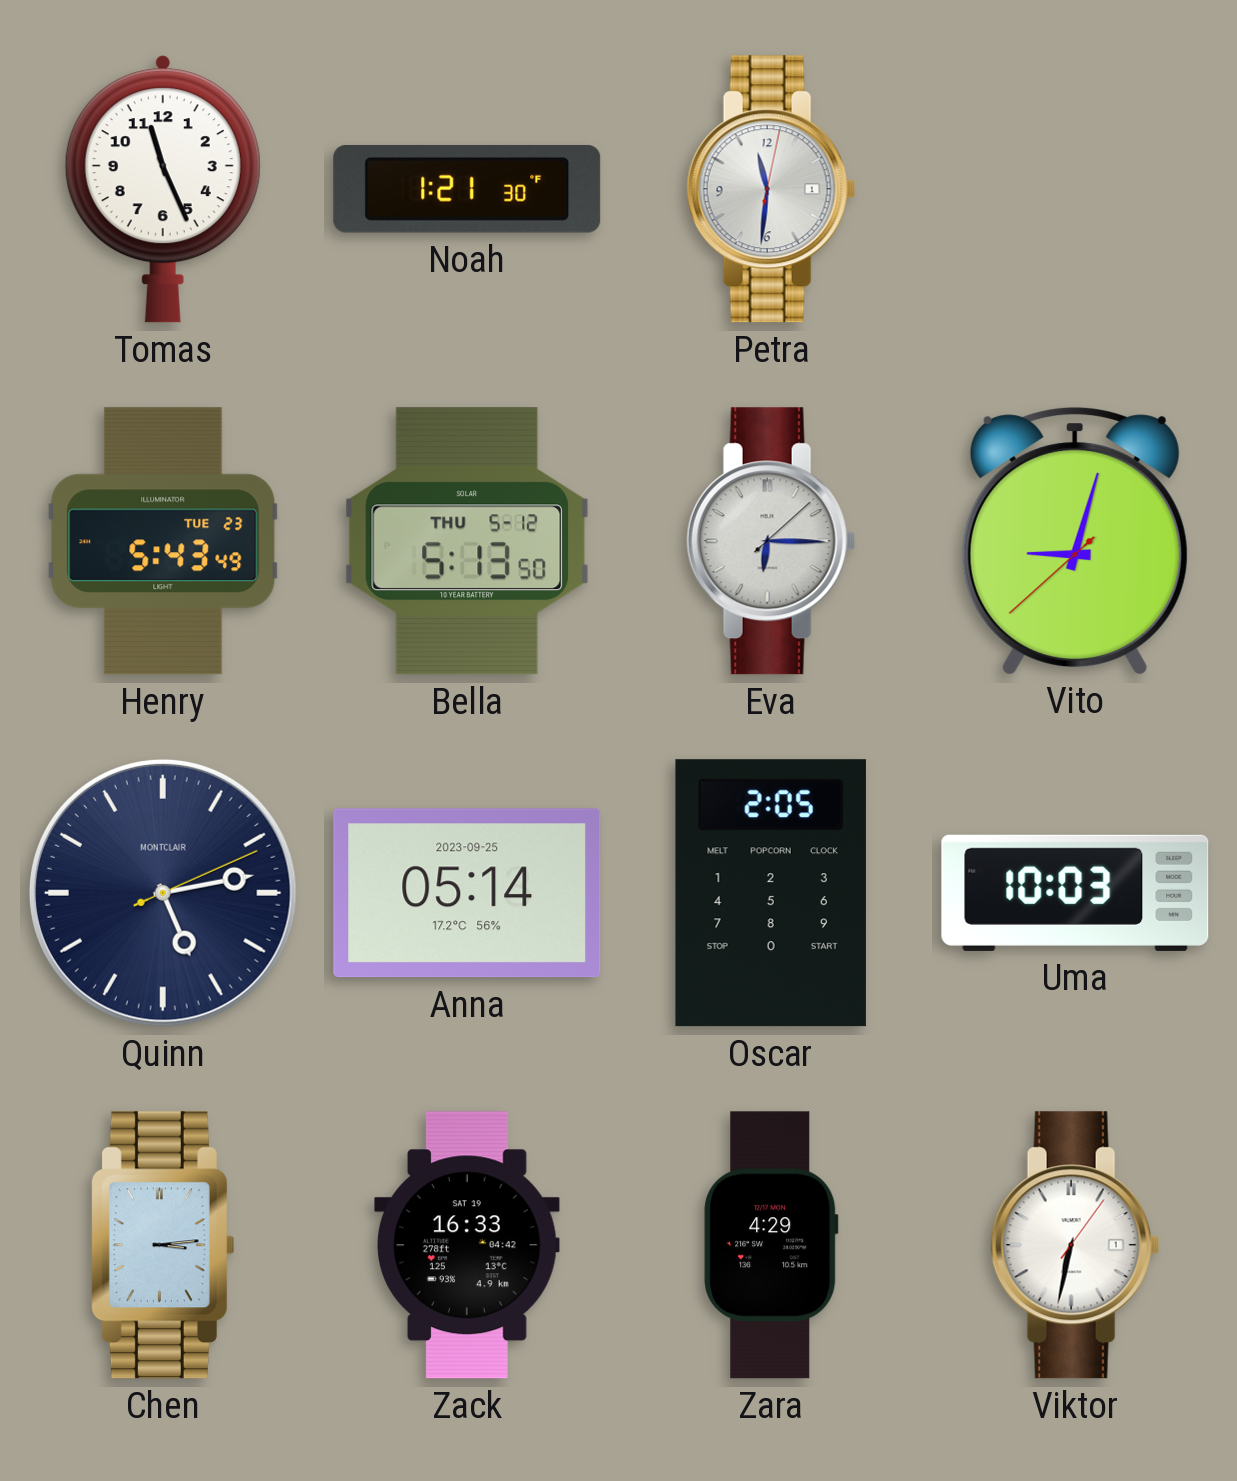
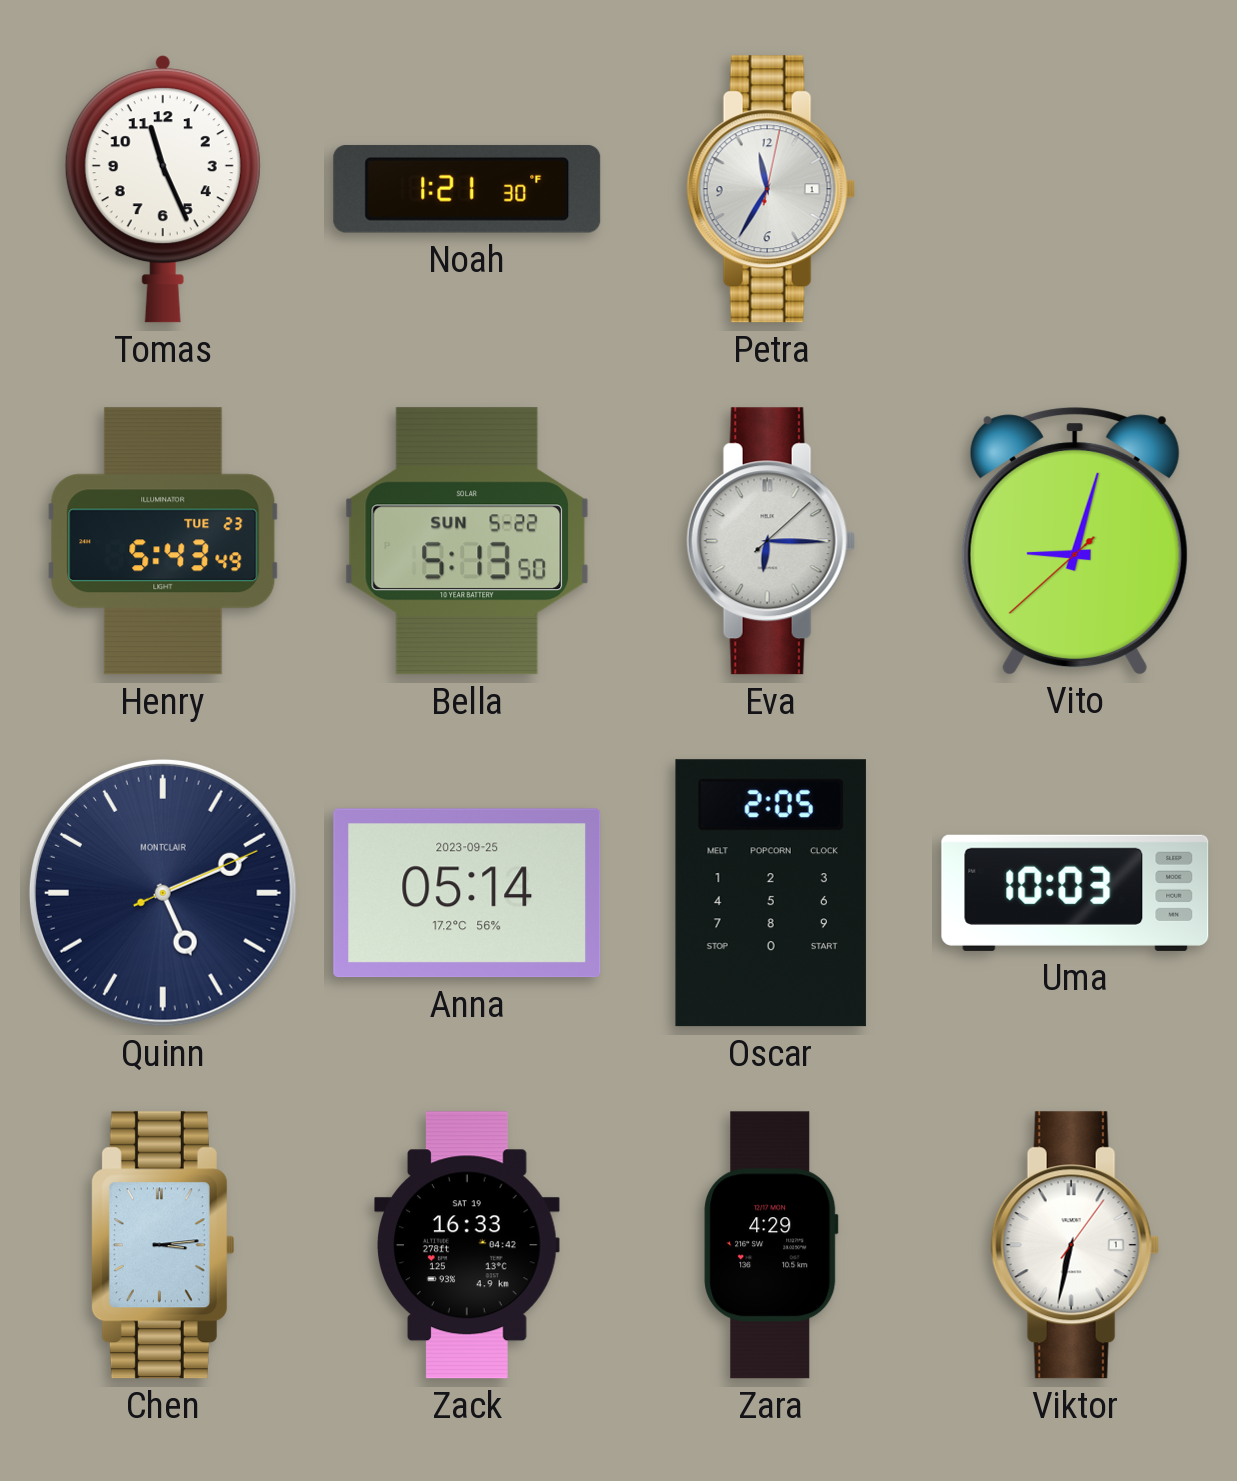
Petra: 11:31 -> 11:35 (771, 189)
Bella date: THU 5-12 -> SUN 5-22 (467, 541)
Quinn: 5:13 -> 5:11 (163, 893)
